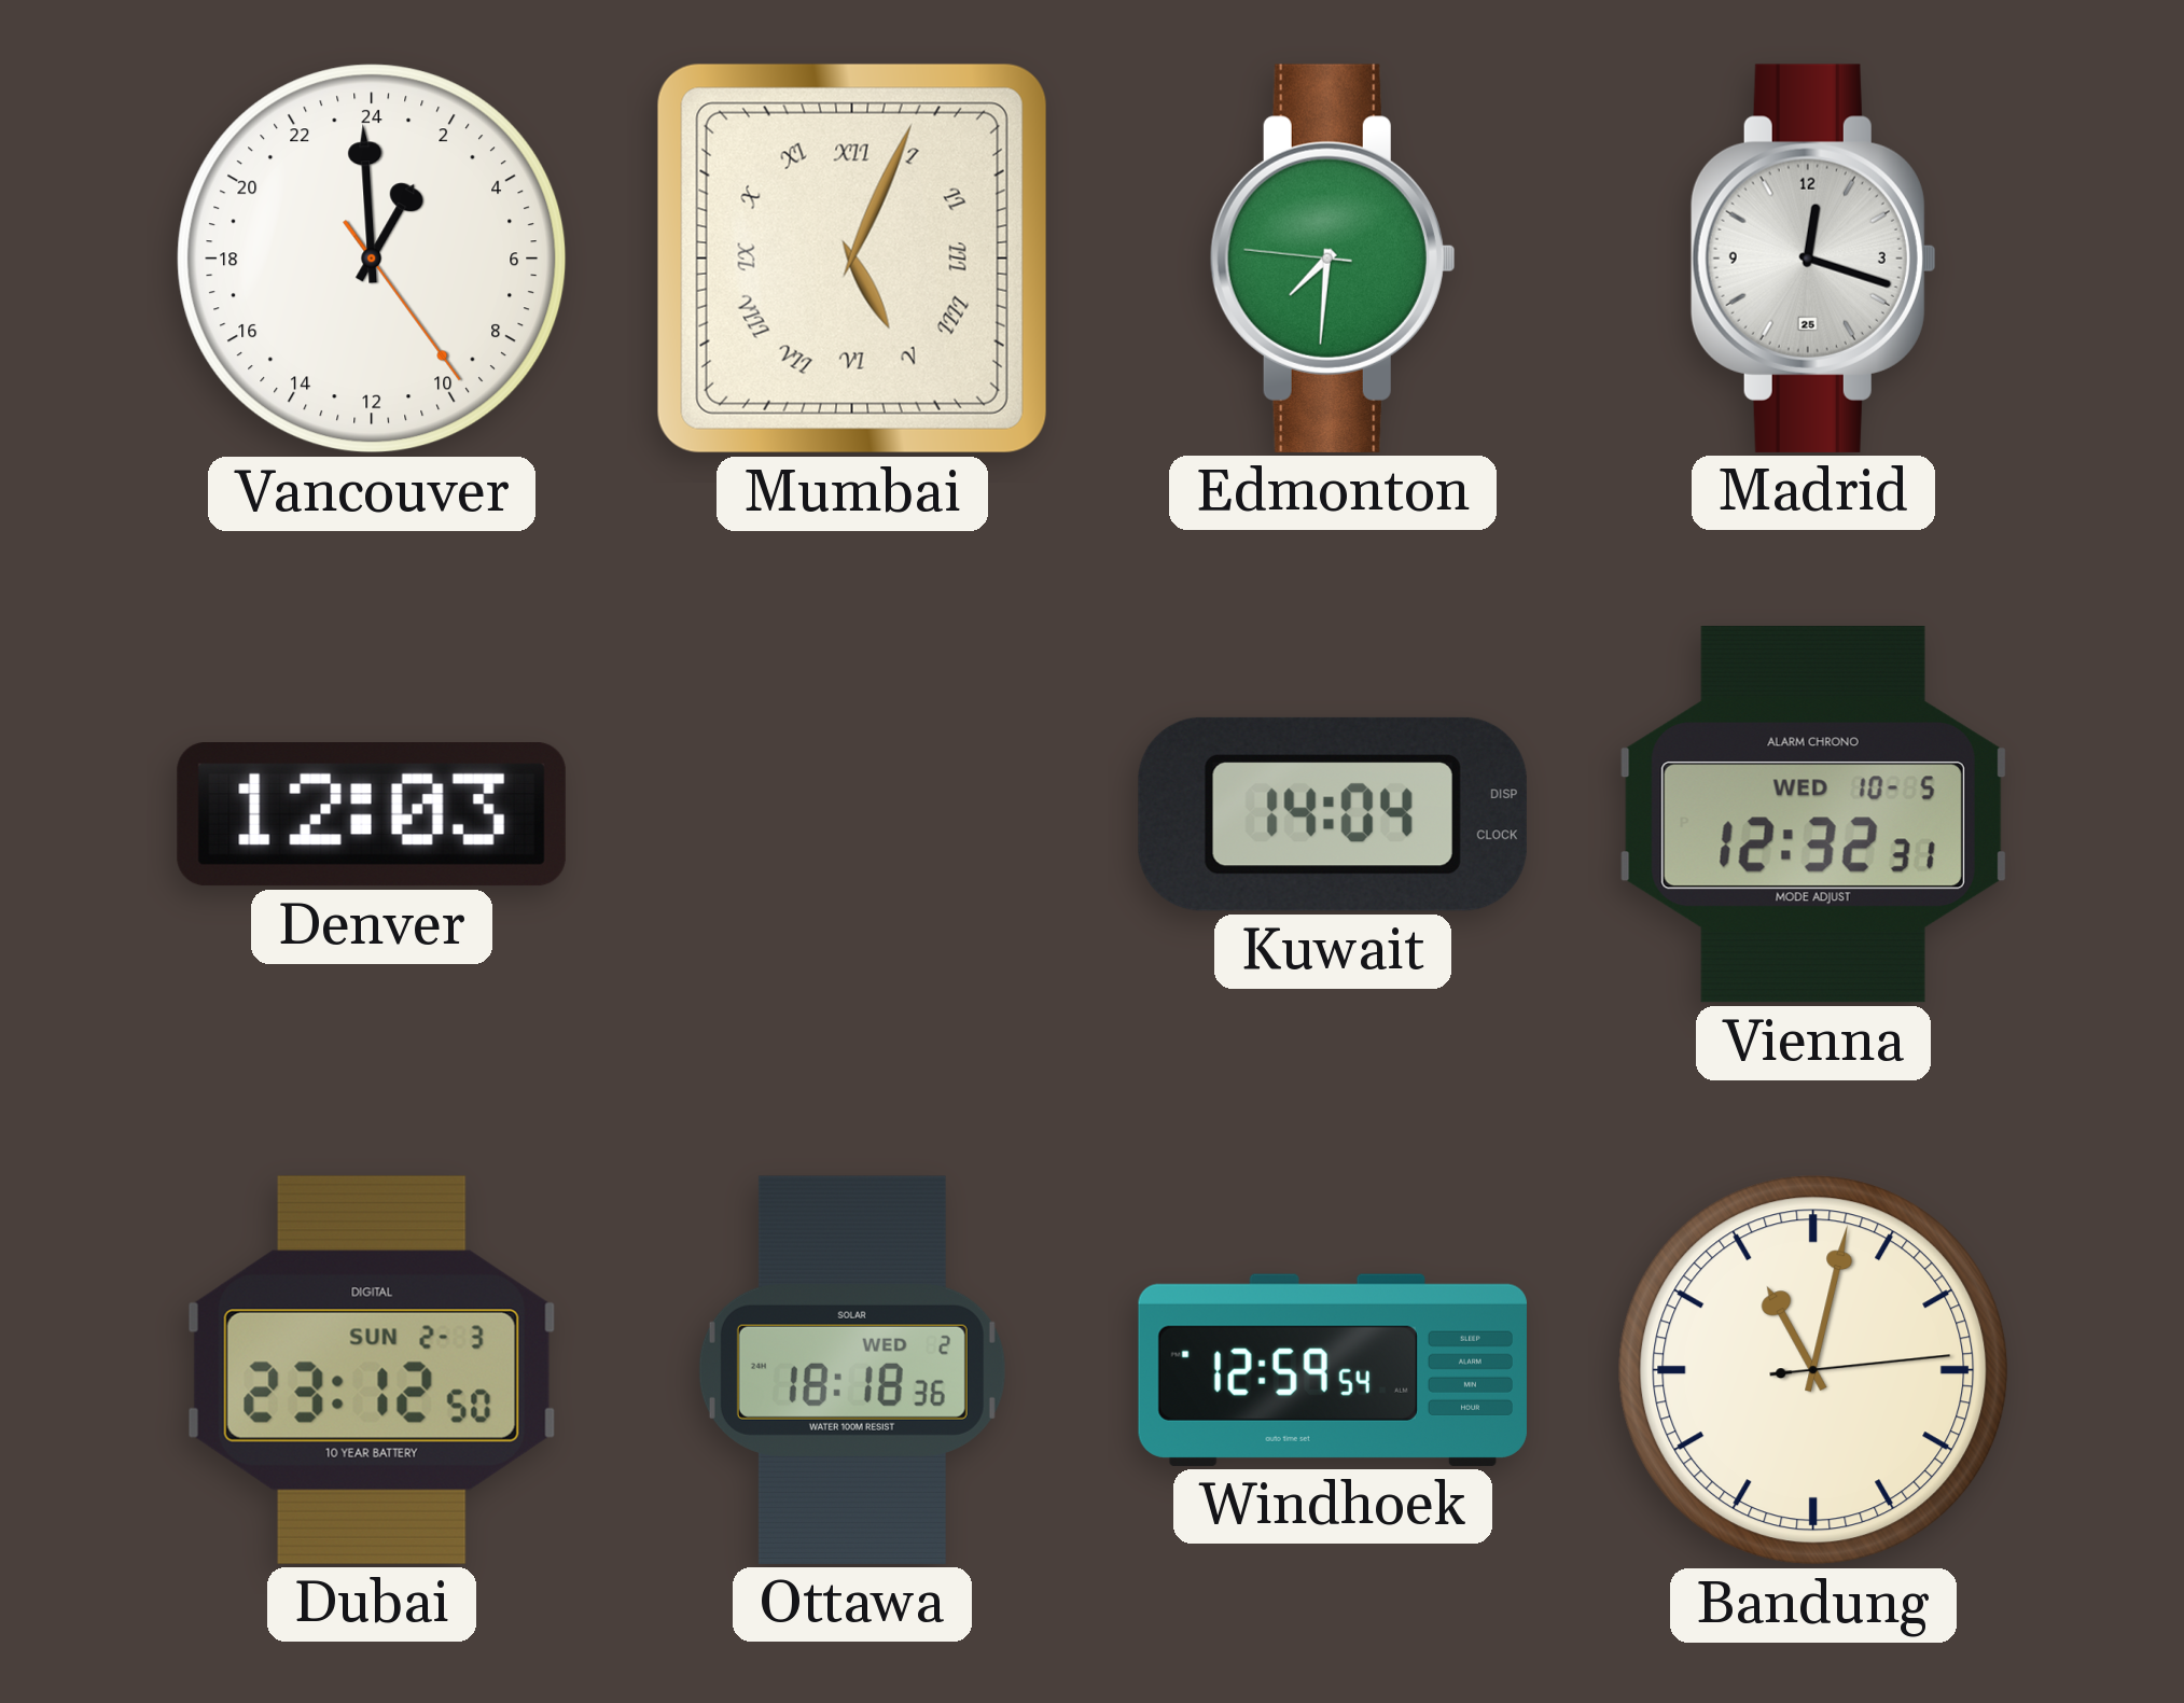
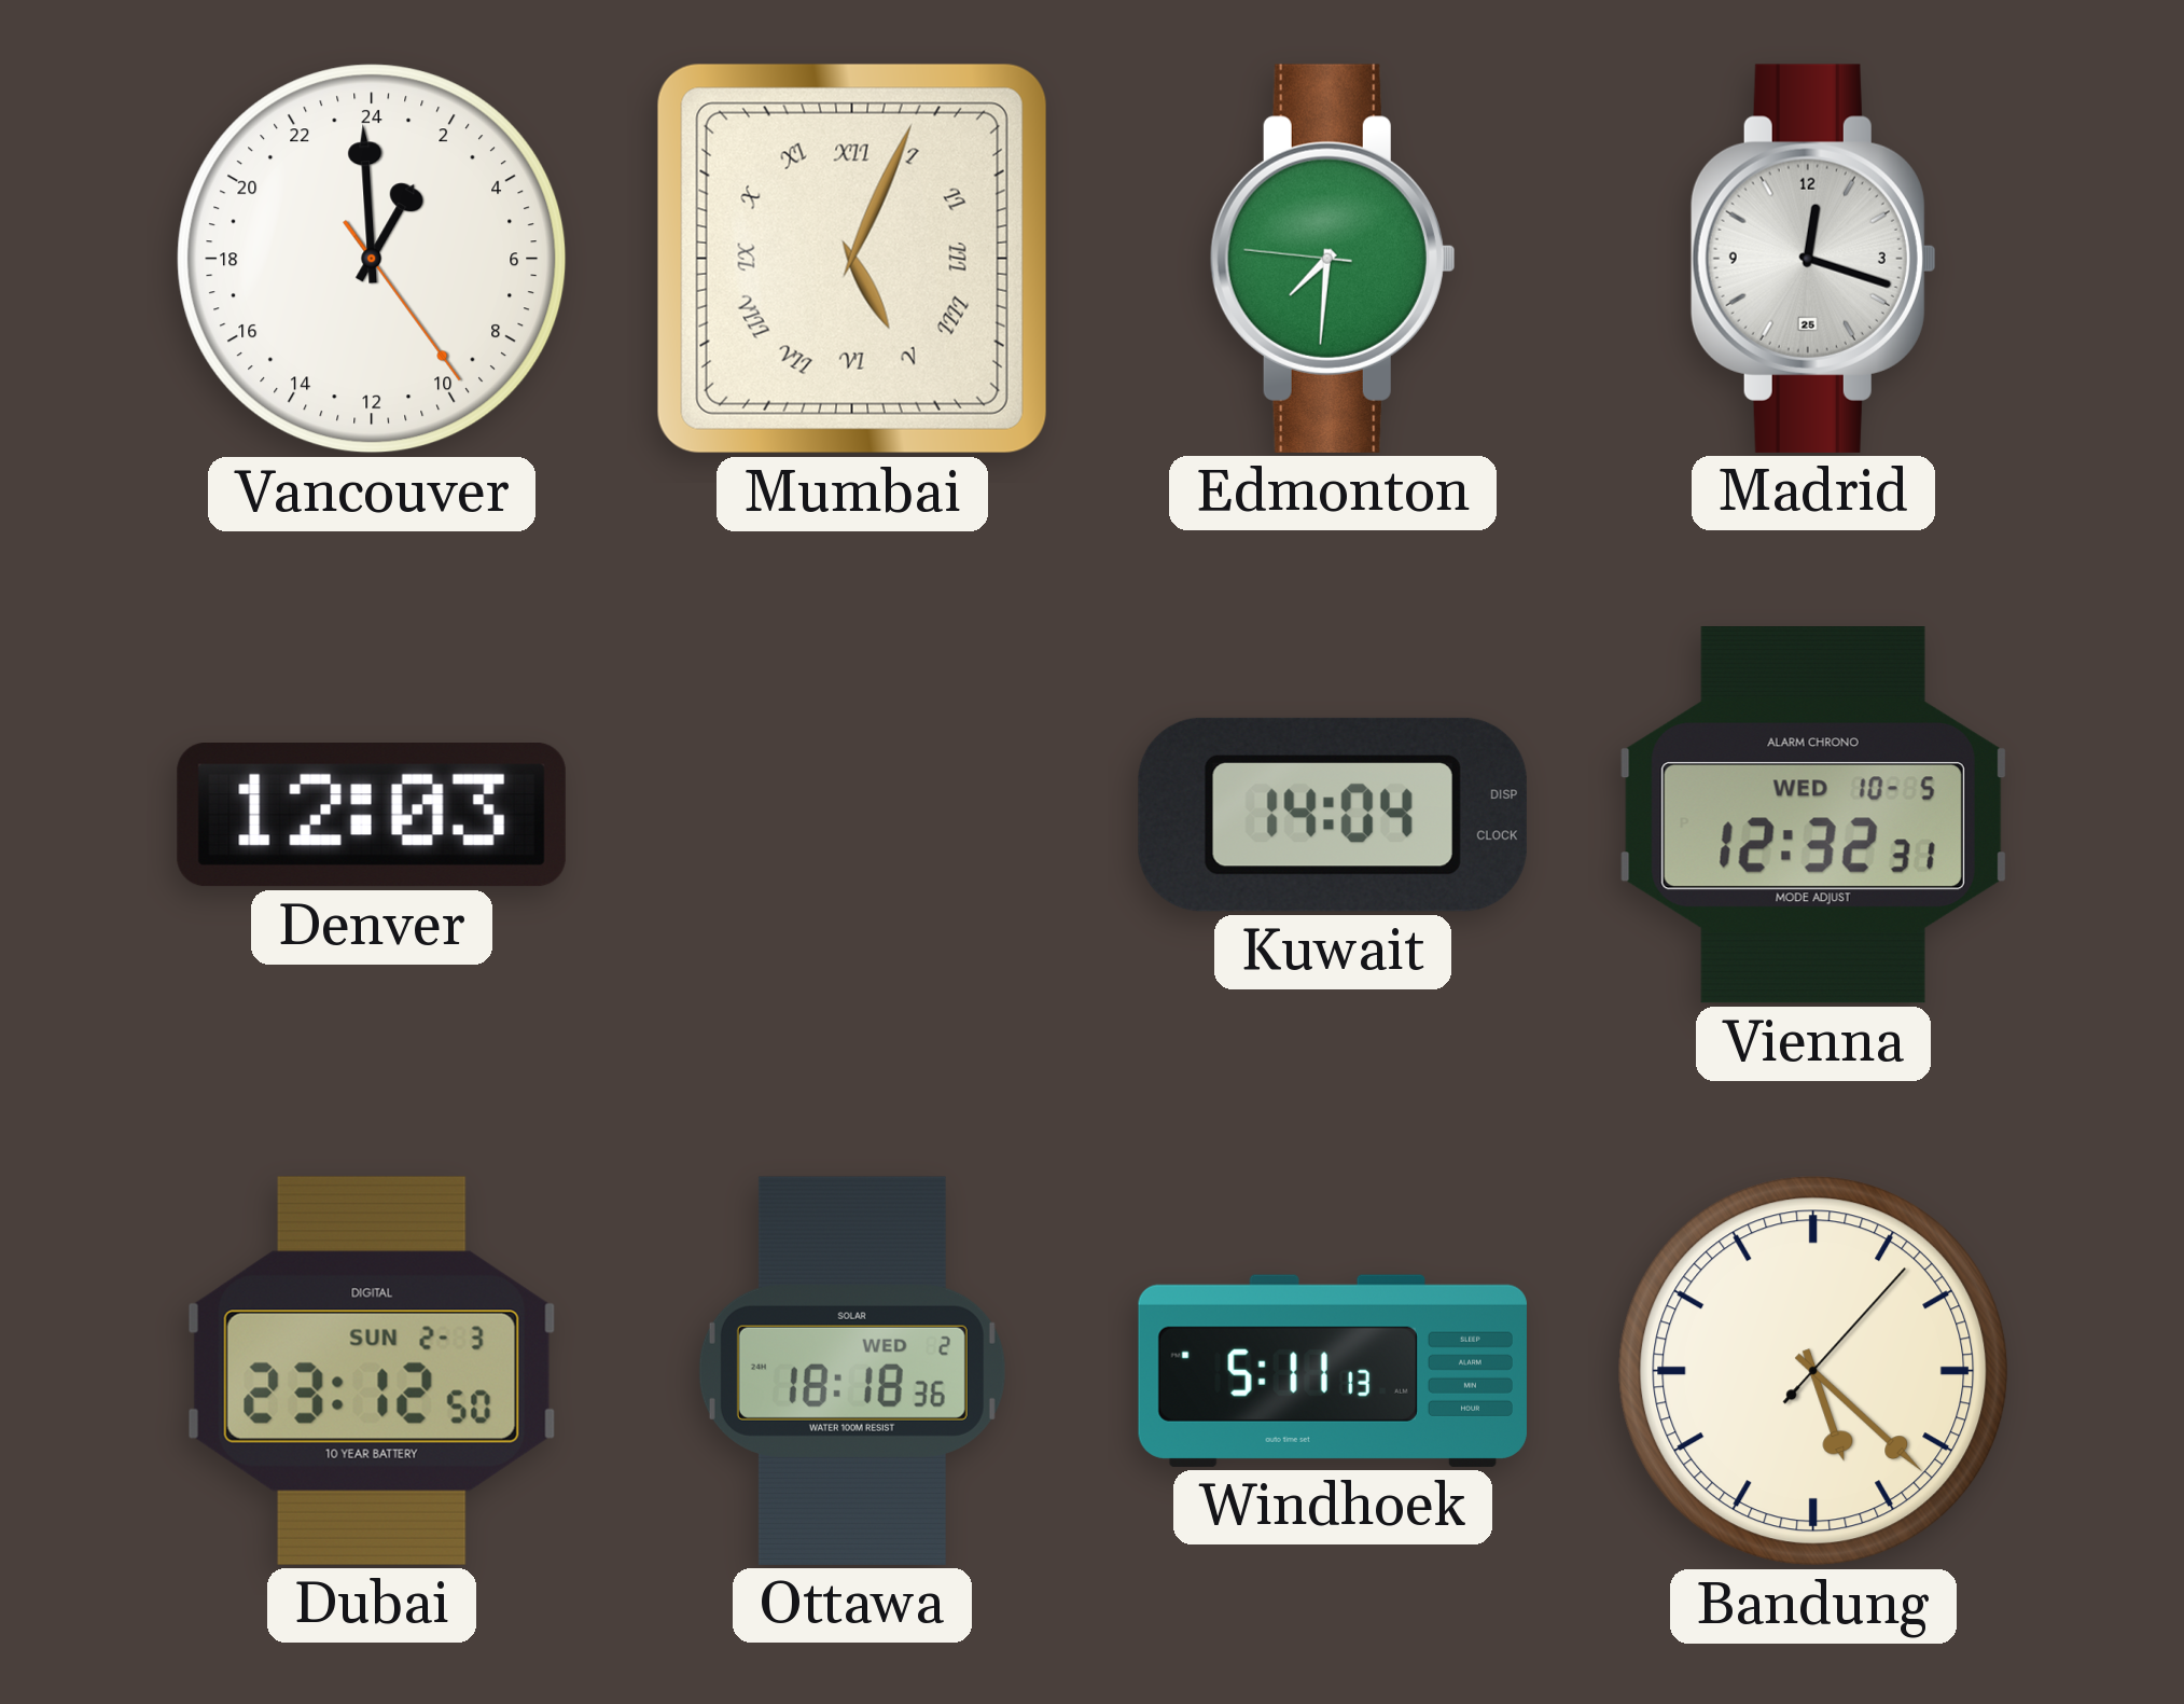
Windhoek: 12:59 -> 5:11 (1333, 1371)
Bandung: 11:02 -> 5:22 (1813, 1371)
